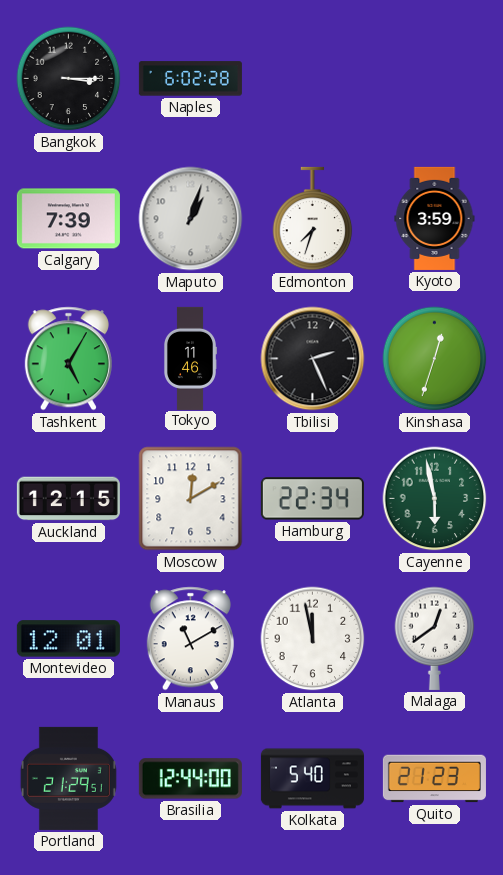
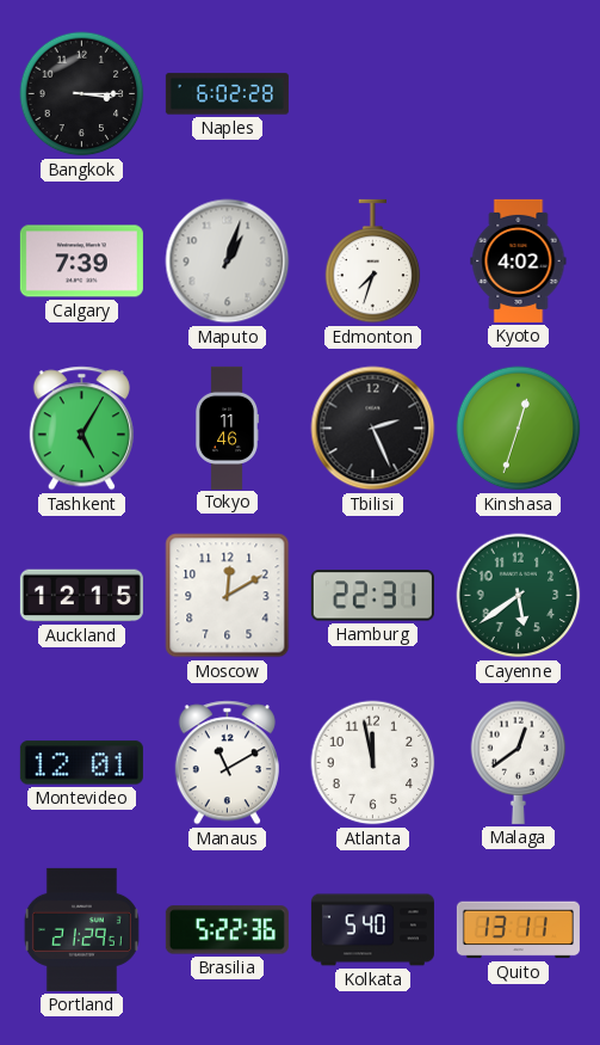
Kyoto: 3:59 -> 4:02 (519, 260)
Hamburg: 22:34 -> 22:31 (372, 596)
Cayenne: 5:58 -> 5:39 (519, 596)
Brasilia: 12:44 -> 5:22 (227, 930)
Quito: 21:23 -> 13:11 (518, 930)
